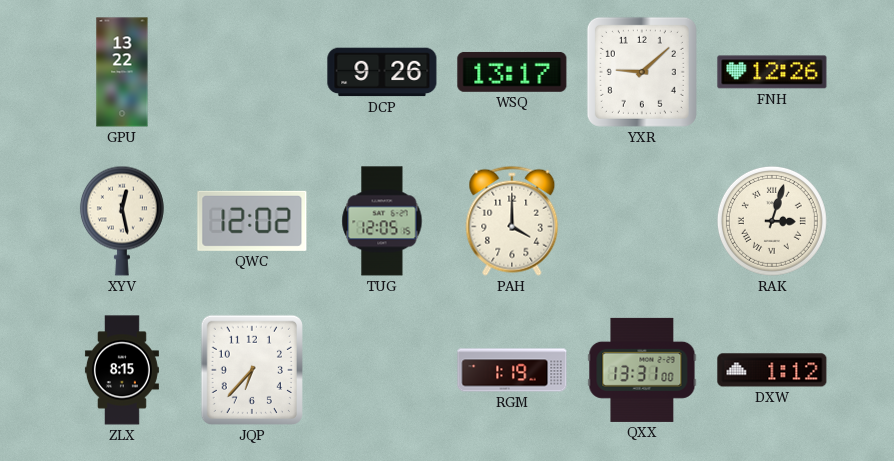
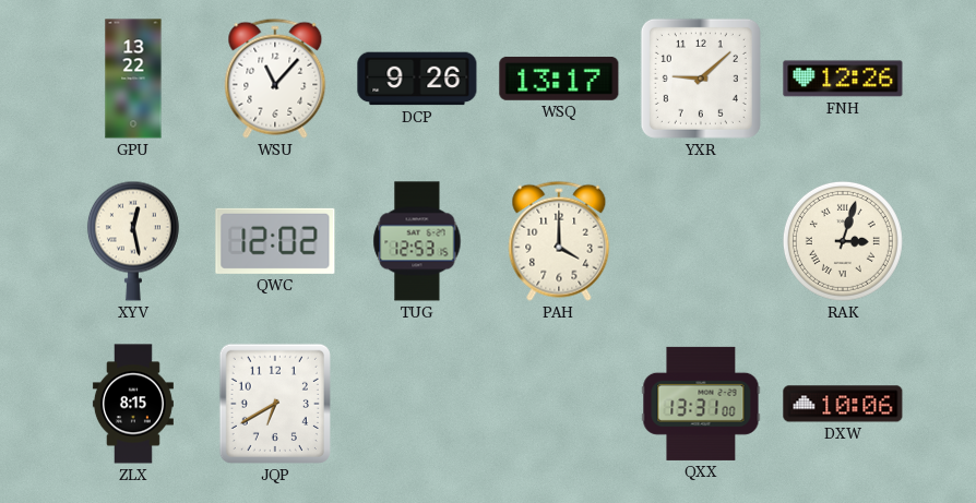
WSU: none -> 11:07 (275, 79)
TUG: 12:05 -> 12:53 (417, 241)
JQP: 6:37 -> 6:40 (275, 404)
RGM: 1:19 -> none (512, 370)
DXW: 1:12 -> 10:06 (843, 404)
